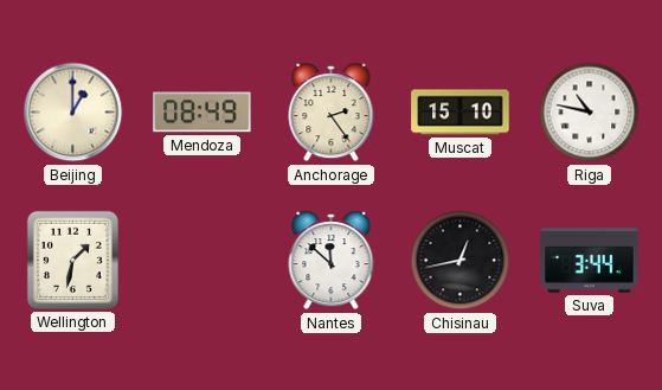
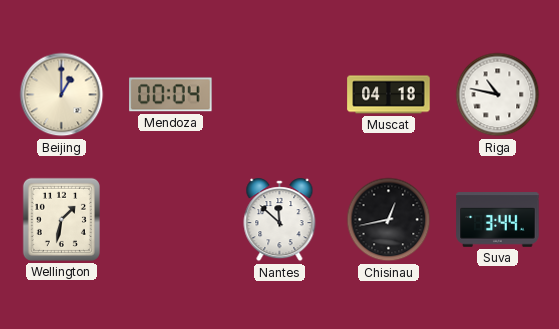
Mendoza: 08:49 -> 00:04 (171, 95)
Anchorage: 2:24 -> none (332, 113)
Muscat: 15:10 -> 04:18 (389, 95)
